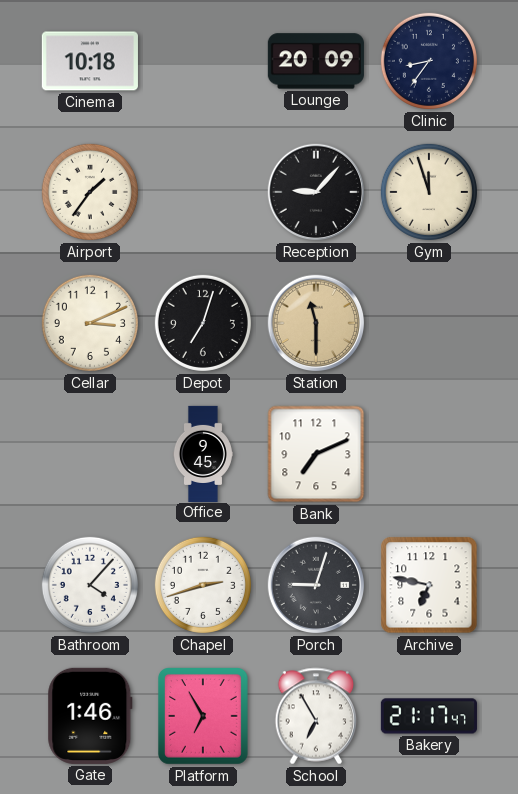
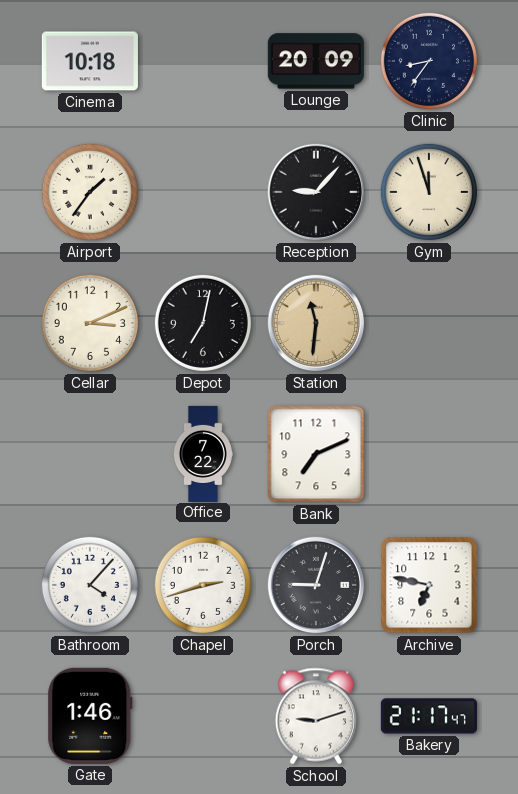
Depot: 7:03 -> 7:02 (203, 323)
Station: 11:30 -> 11:31 (316, 323)
Office: 9:45 -> 7:22 (203, 453)
Platform: 6:55 -> none (204, 717)
School: 6:55 -> 9:12 (316, 716)
